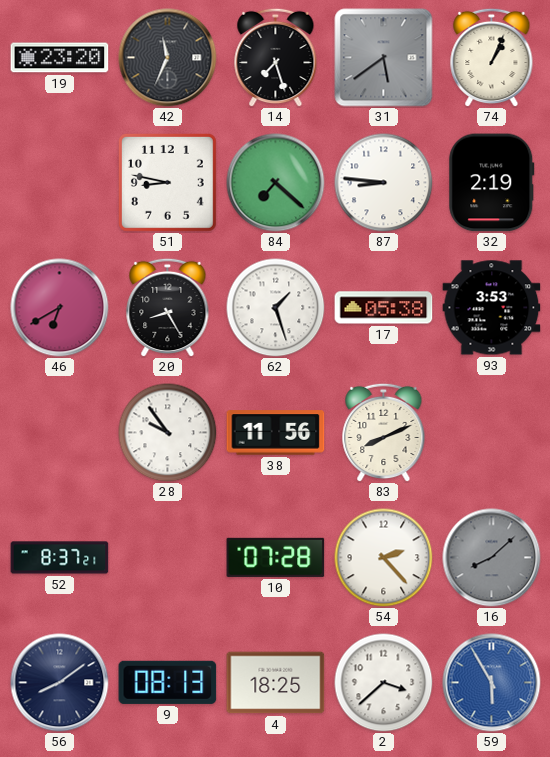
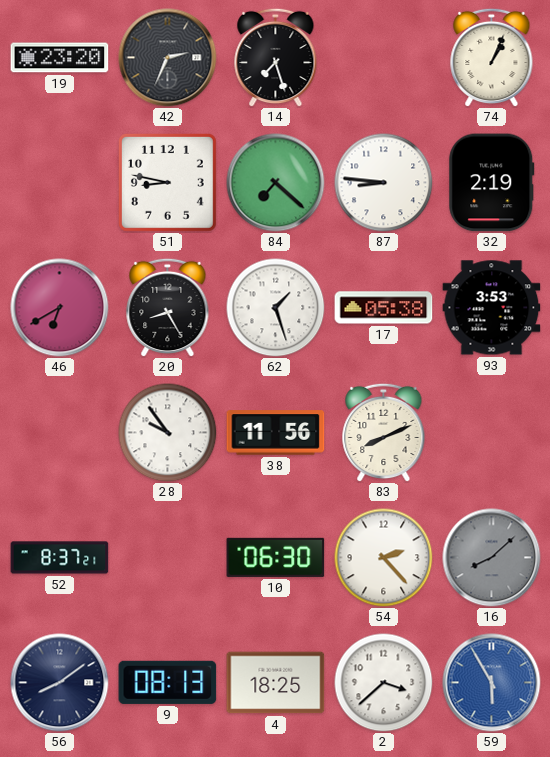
42: 11:34 -> 2:34 (168, 58)
31: 5:39 -> none (384, 58)
10: 07:28 -> 06:30 (276, 557)
